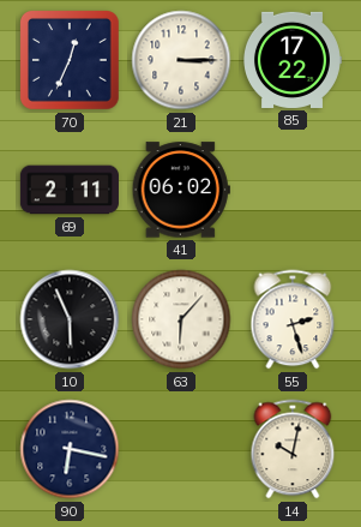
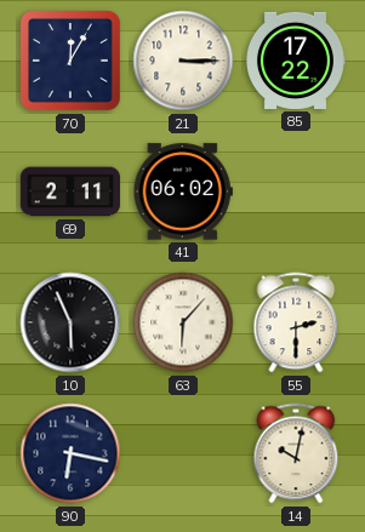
70: 12:34 -> 12:05 (72, 62)
55: 2:27 -> 2:30 (296, 322)
